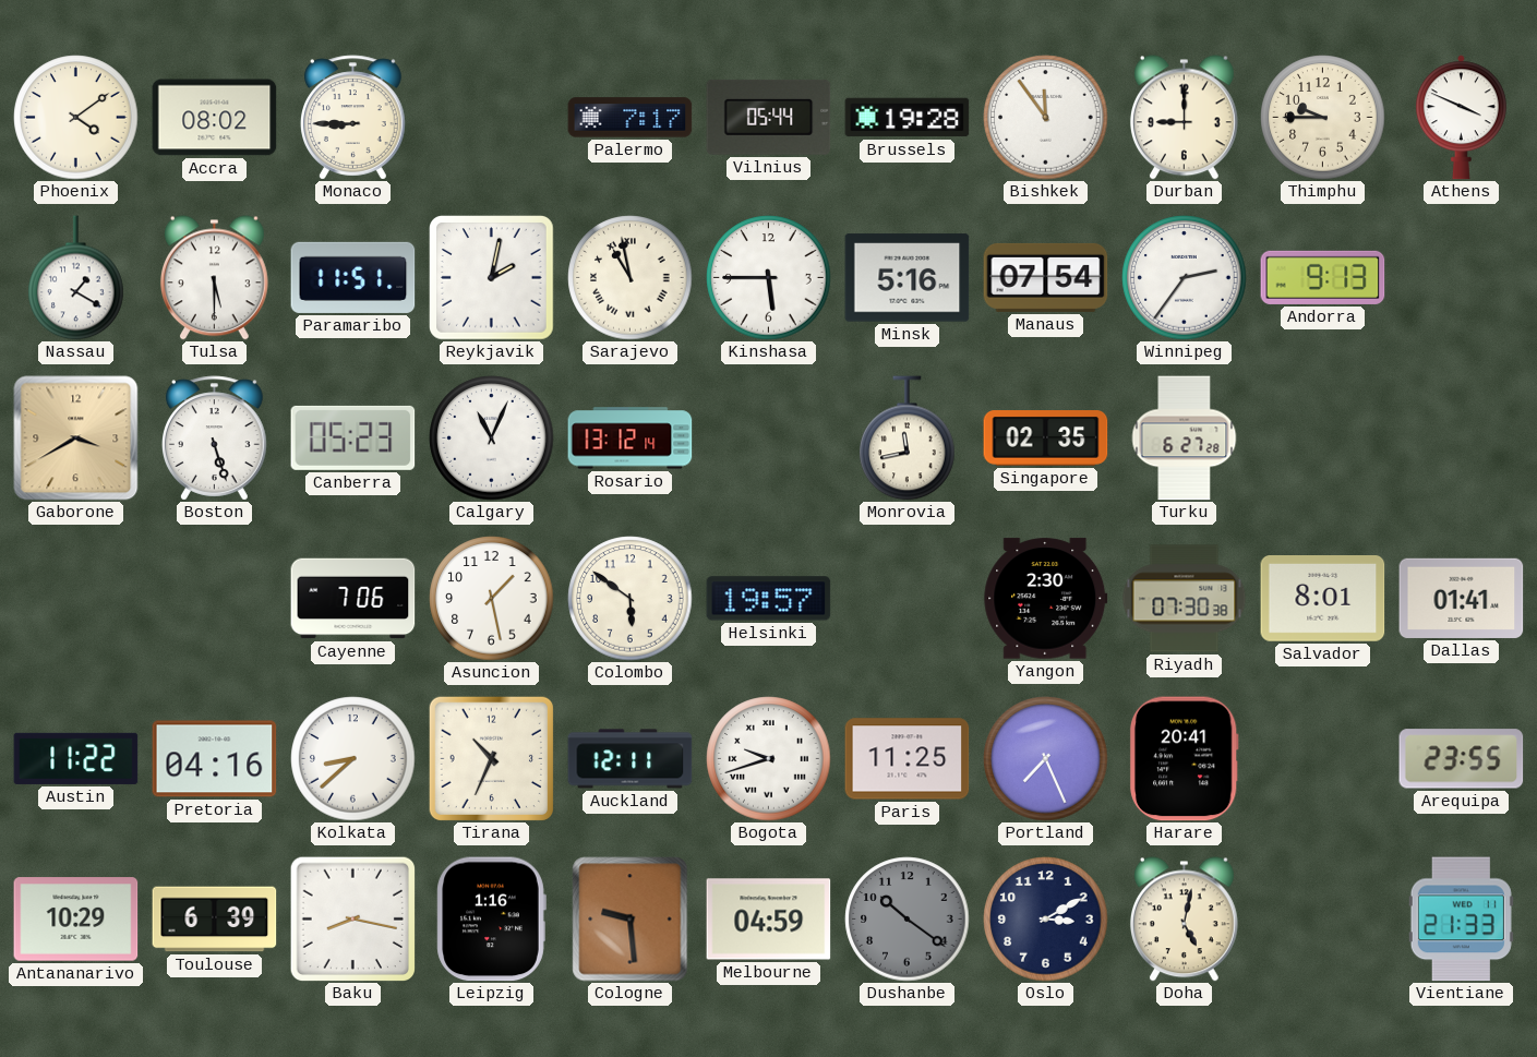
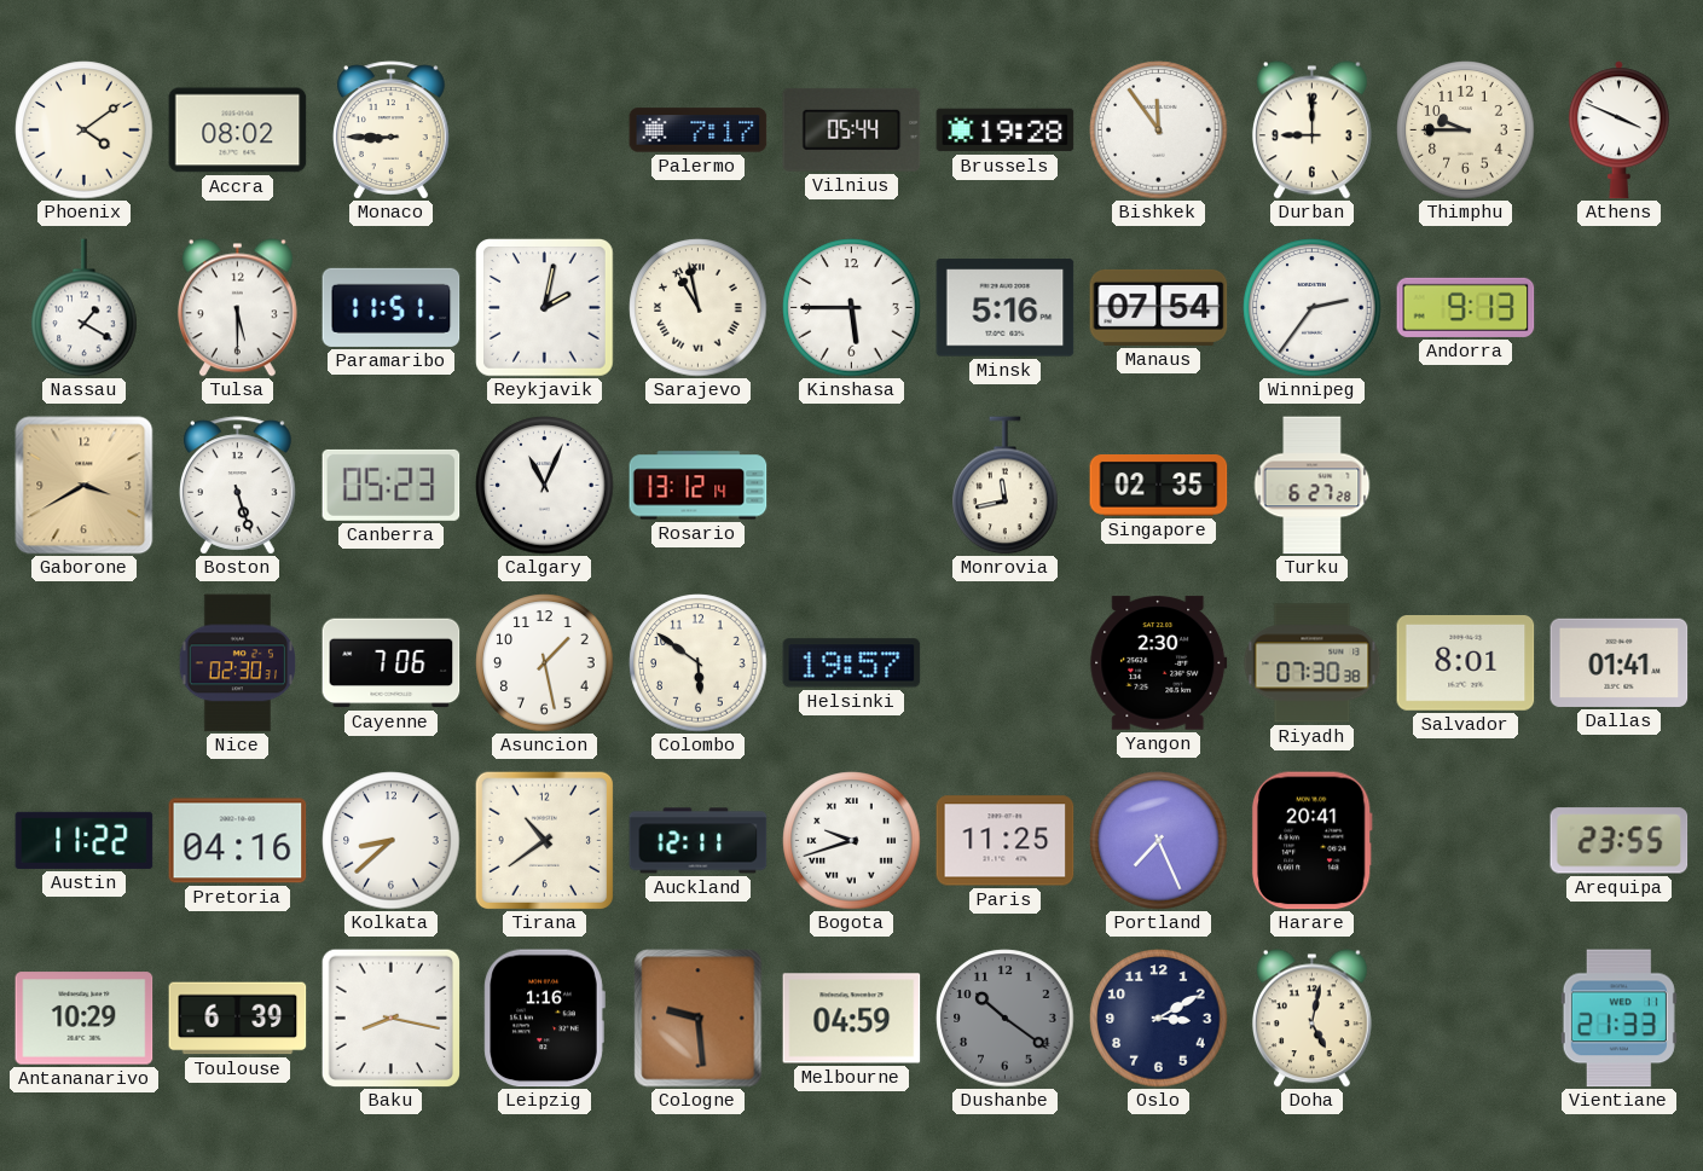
Nice: none -> 02:30 (237, 663)
Tirana: 10:34 -> 10:39 (544, 840)
